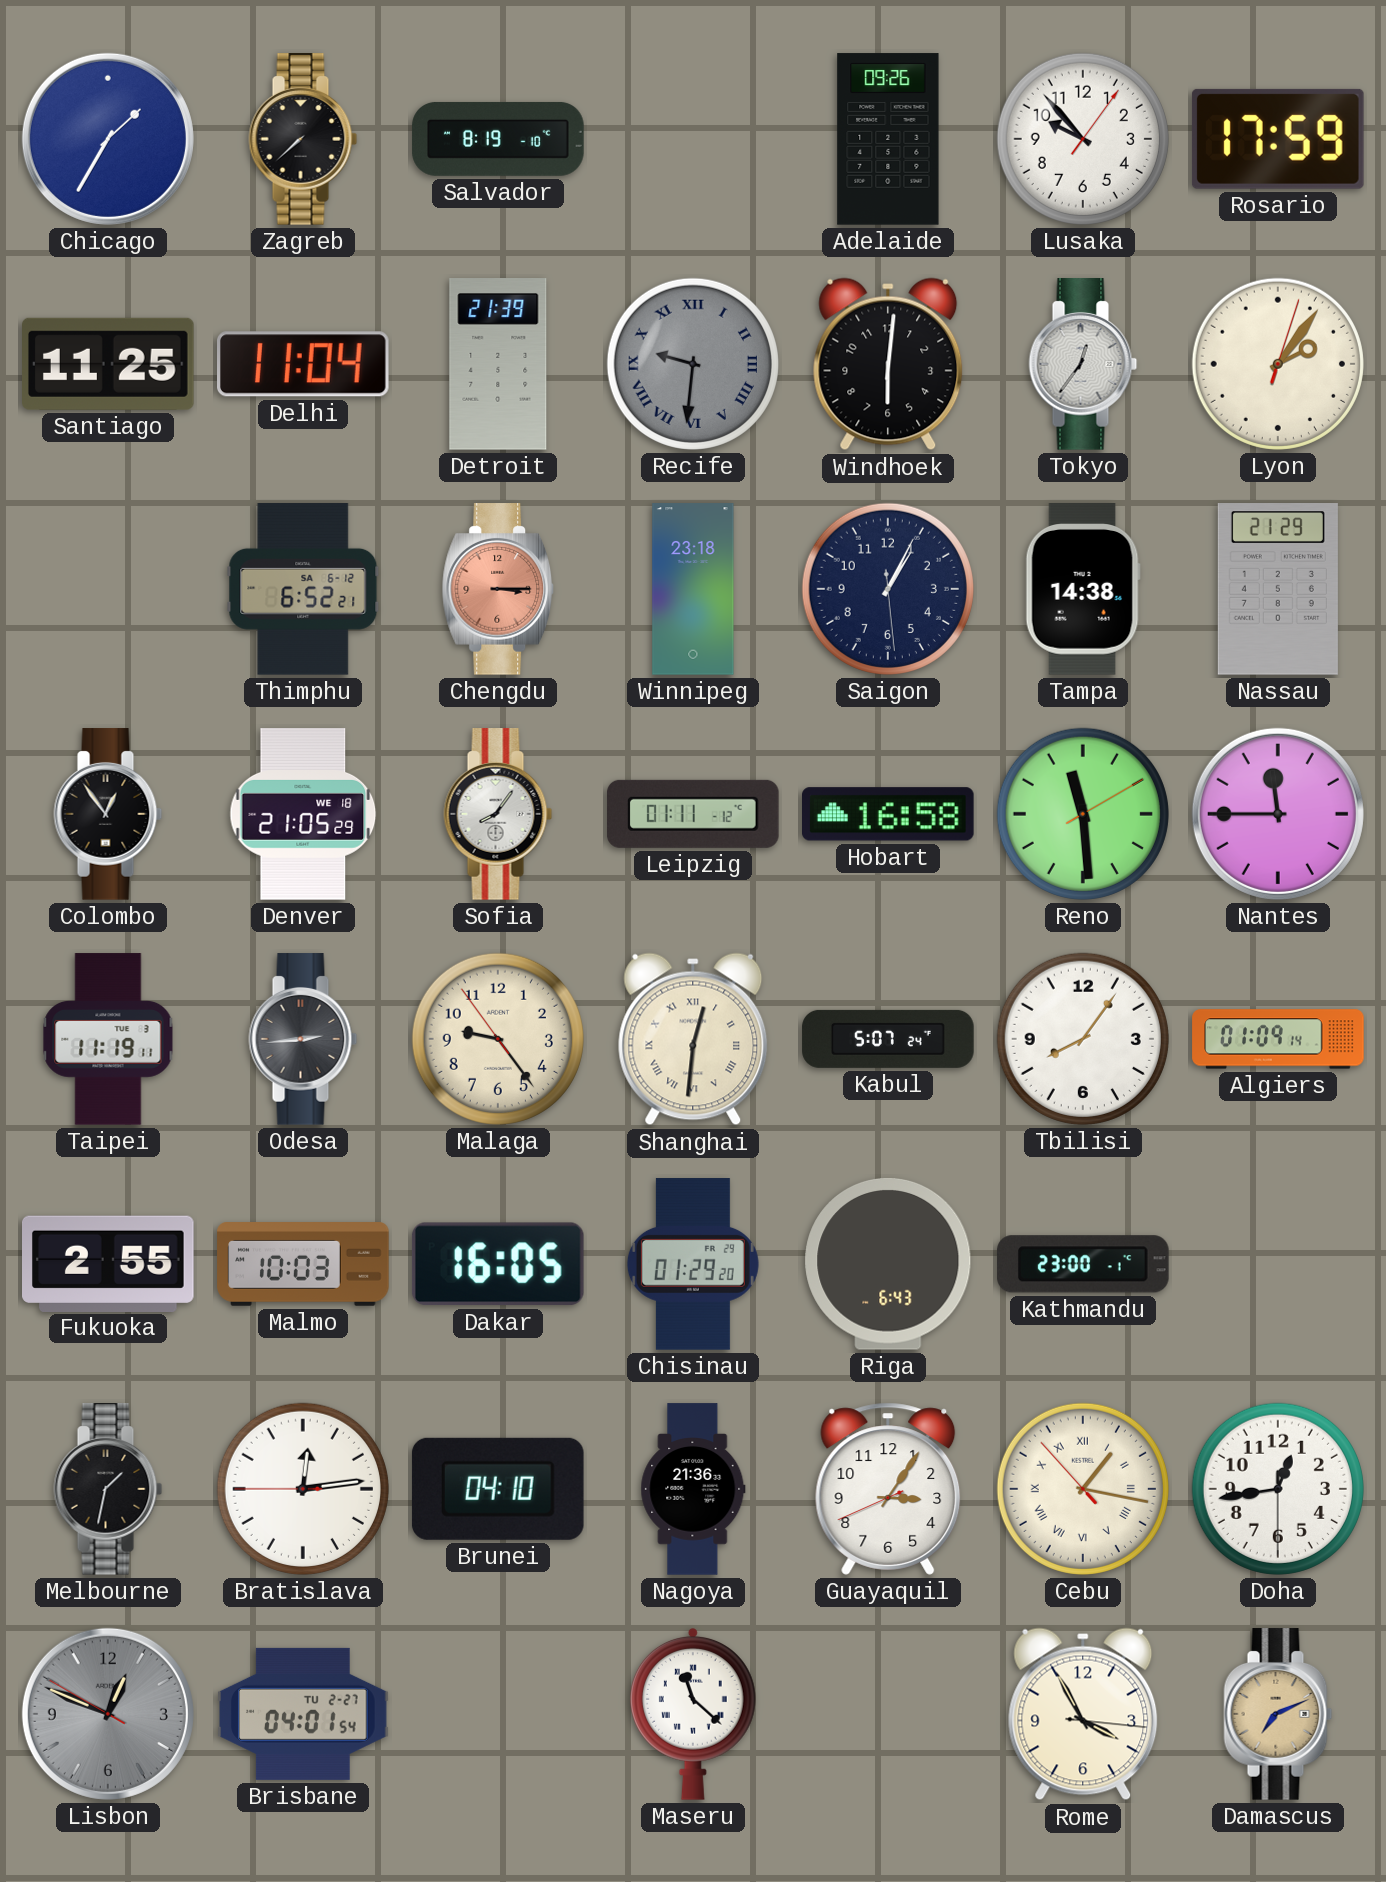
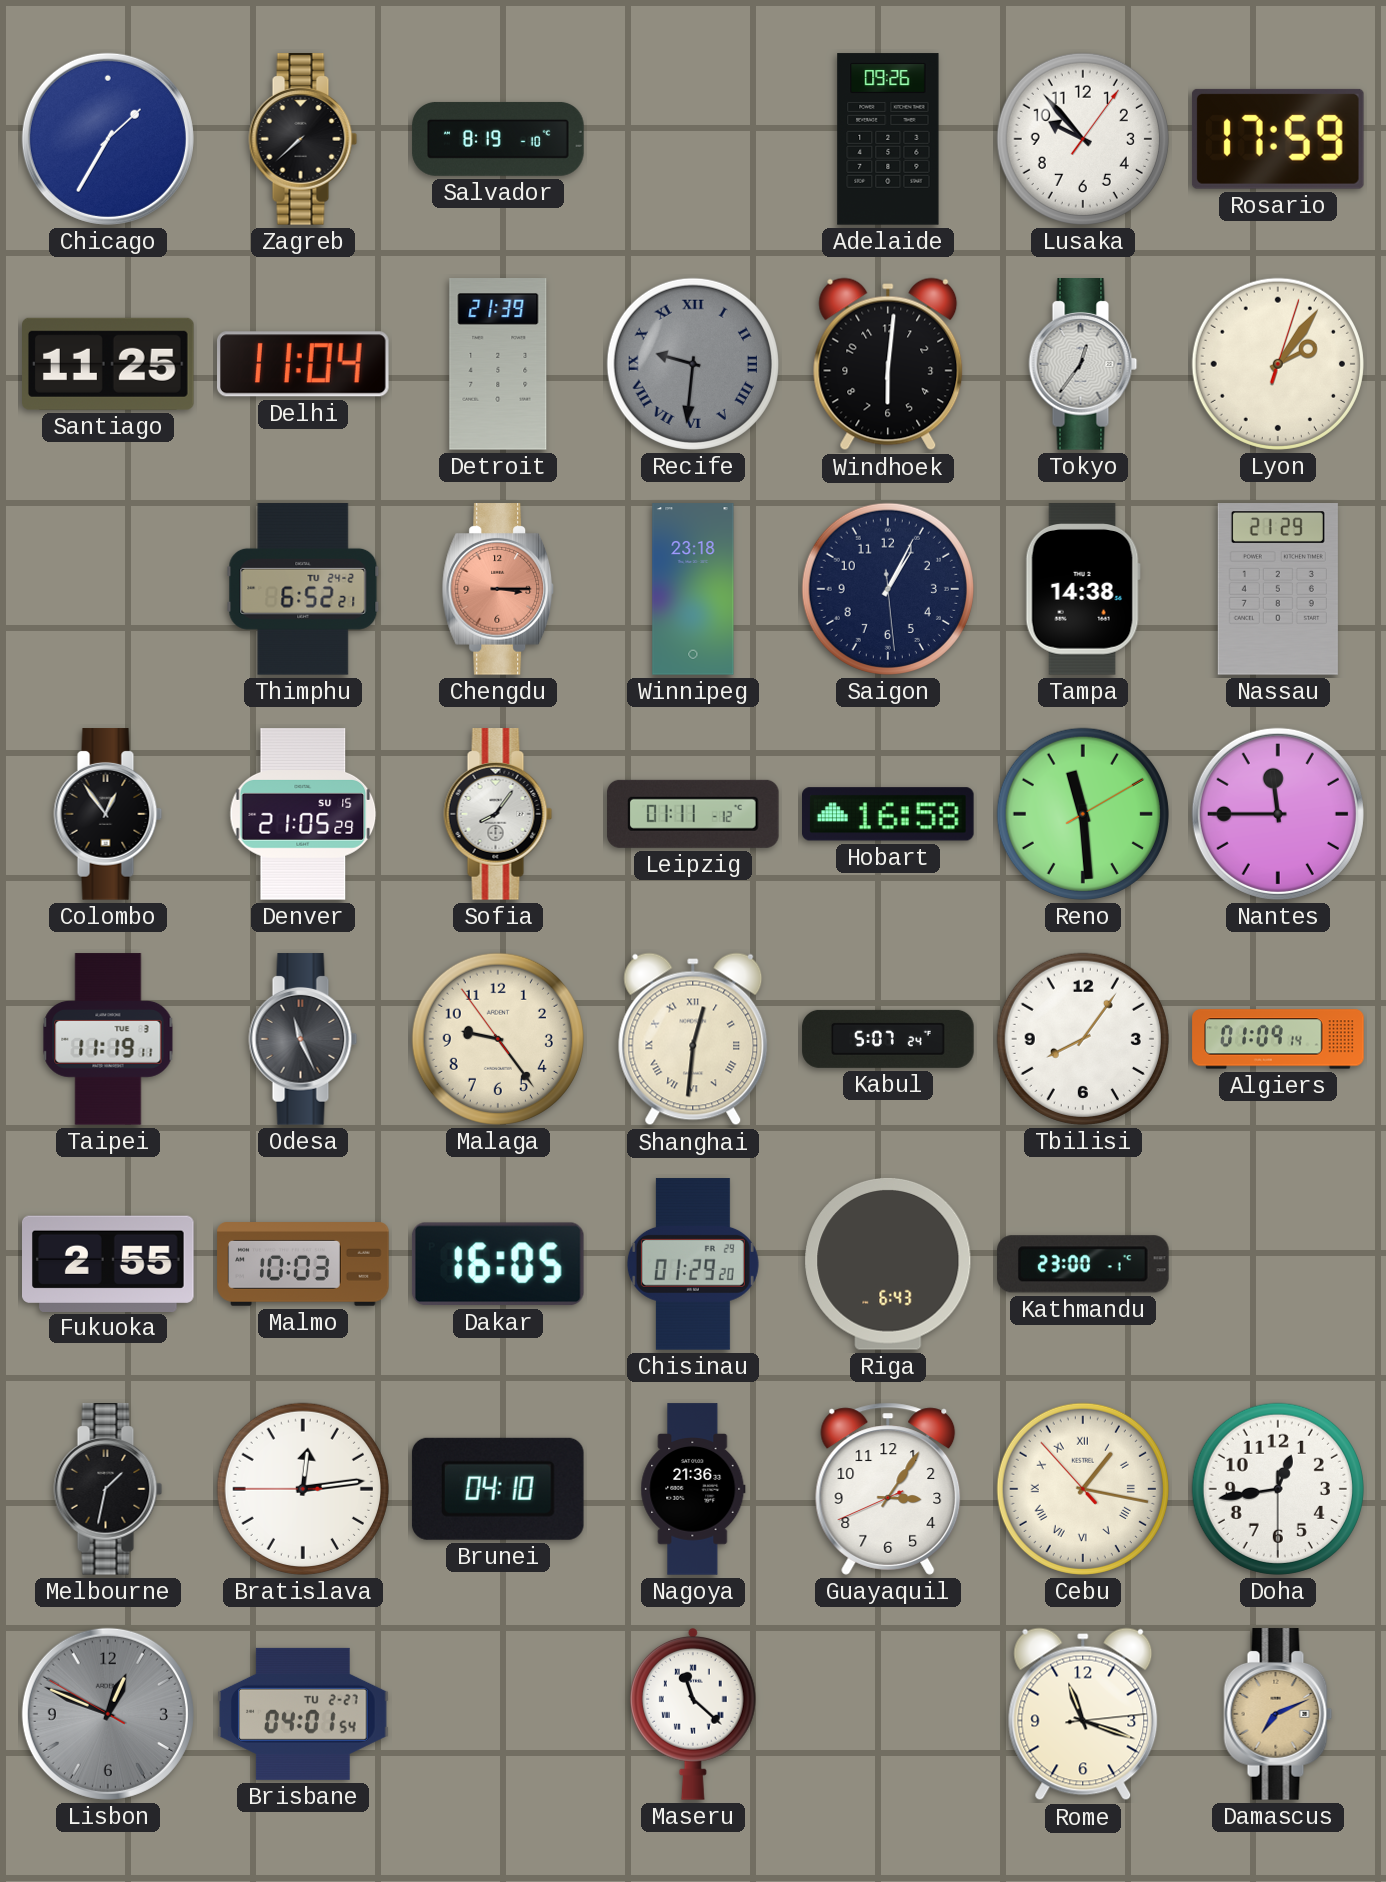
Thimphu date: SA 6-12 -> TU 24-2 (303, 589)
Denver date: WE 18 -> SU 15 (303, 814)
Odesa: 2:44 -> 11:26 (303, 1039)
Rome: 3:55 -> 11:18 (1083, 1714)
